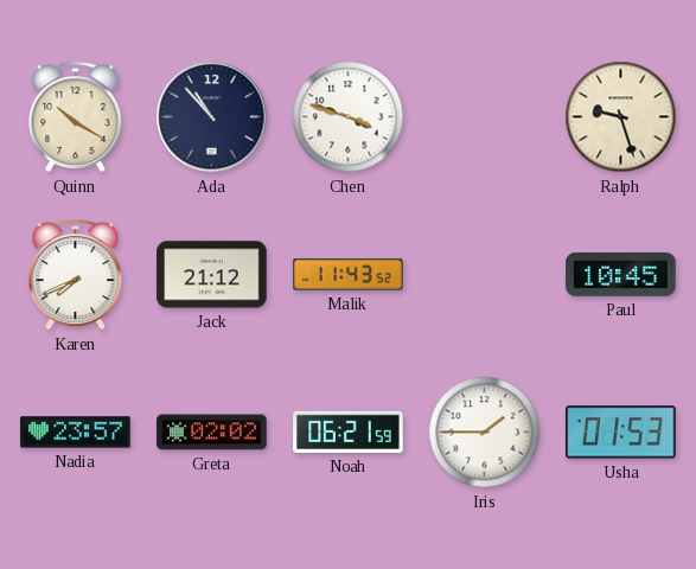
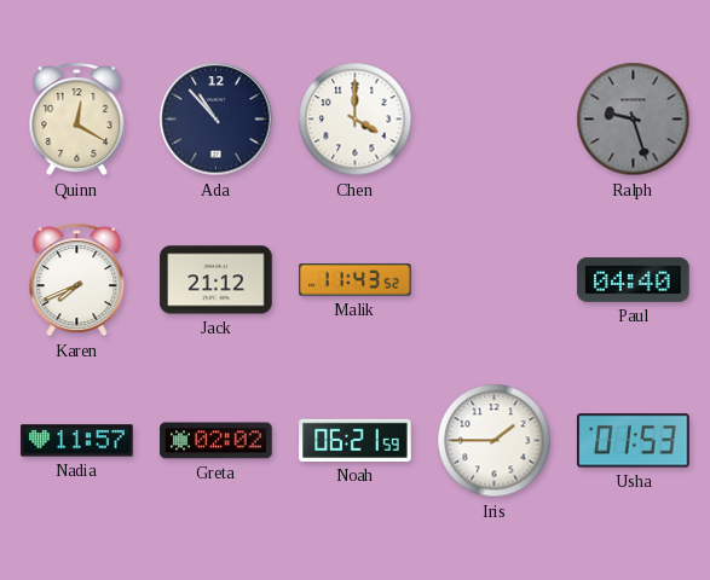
Quinn: 10:20 -> 12:20 (77, 120)
Chen: 3:48 -> 4:00 (356, 120)
Ralph dial: cream -> grey (634, 120)
Paul: 10:45 -> 04:40 (634, 279)
Nadia: 23:57 -> 11:57 (77, 441)
